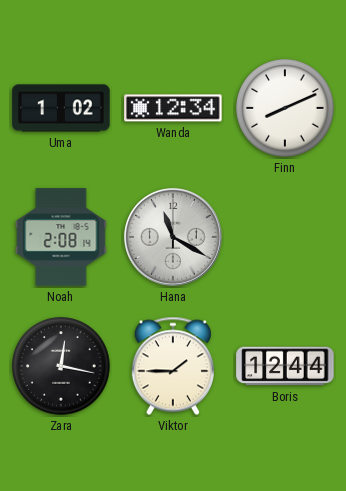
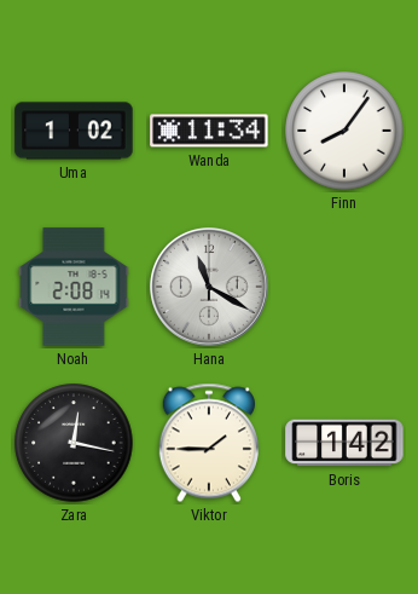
Wanda: 12:34 -> 11:34 (209, 131)
Finn: 8:11 -> 8:06 (344, 131)
Boris: 12:44 -> 1:42 (344, 443)
